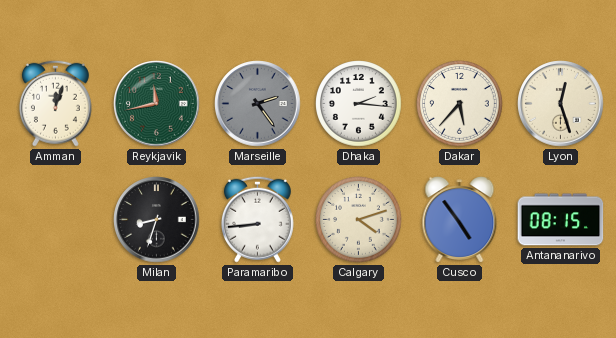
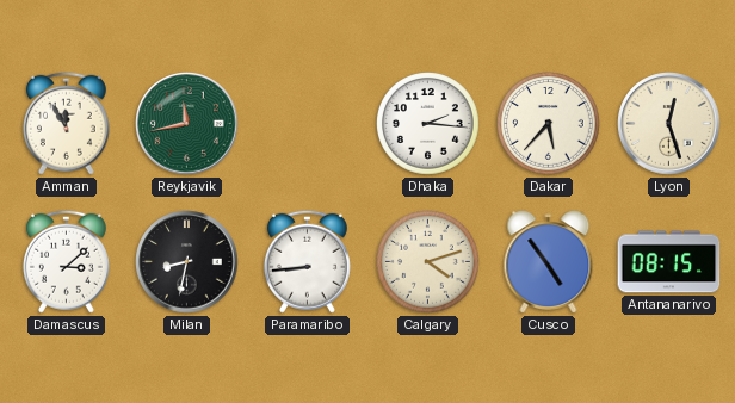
Amman: 12:03 -> 11:55 (66, 123)
Marseille: 2:24 -> none (258, 104)
Damascus: none -> 3:08 (66, 261)
Milan: 8:33 -> 8:32 (187, 262)
